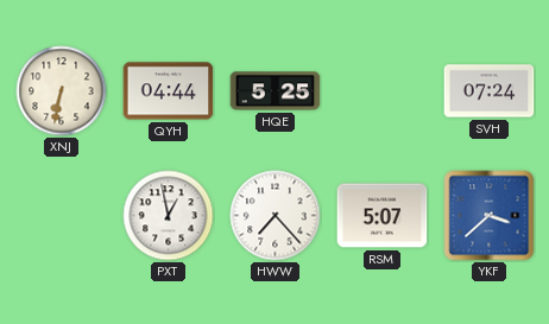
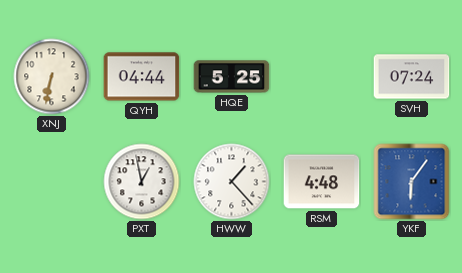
HWW: 7:23 -> 1:23 (232, 182)
RSM: 5:07 -> 4:48 (322, 182)
YKF: 3:38 -> 6:06 (412, 182)
